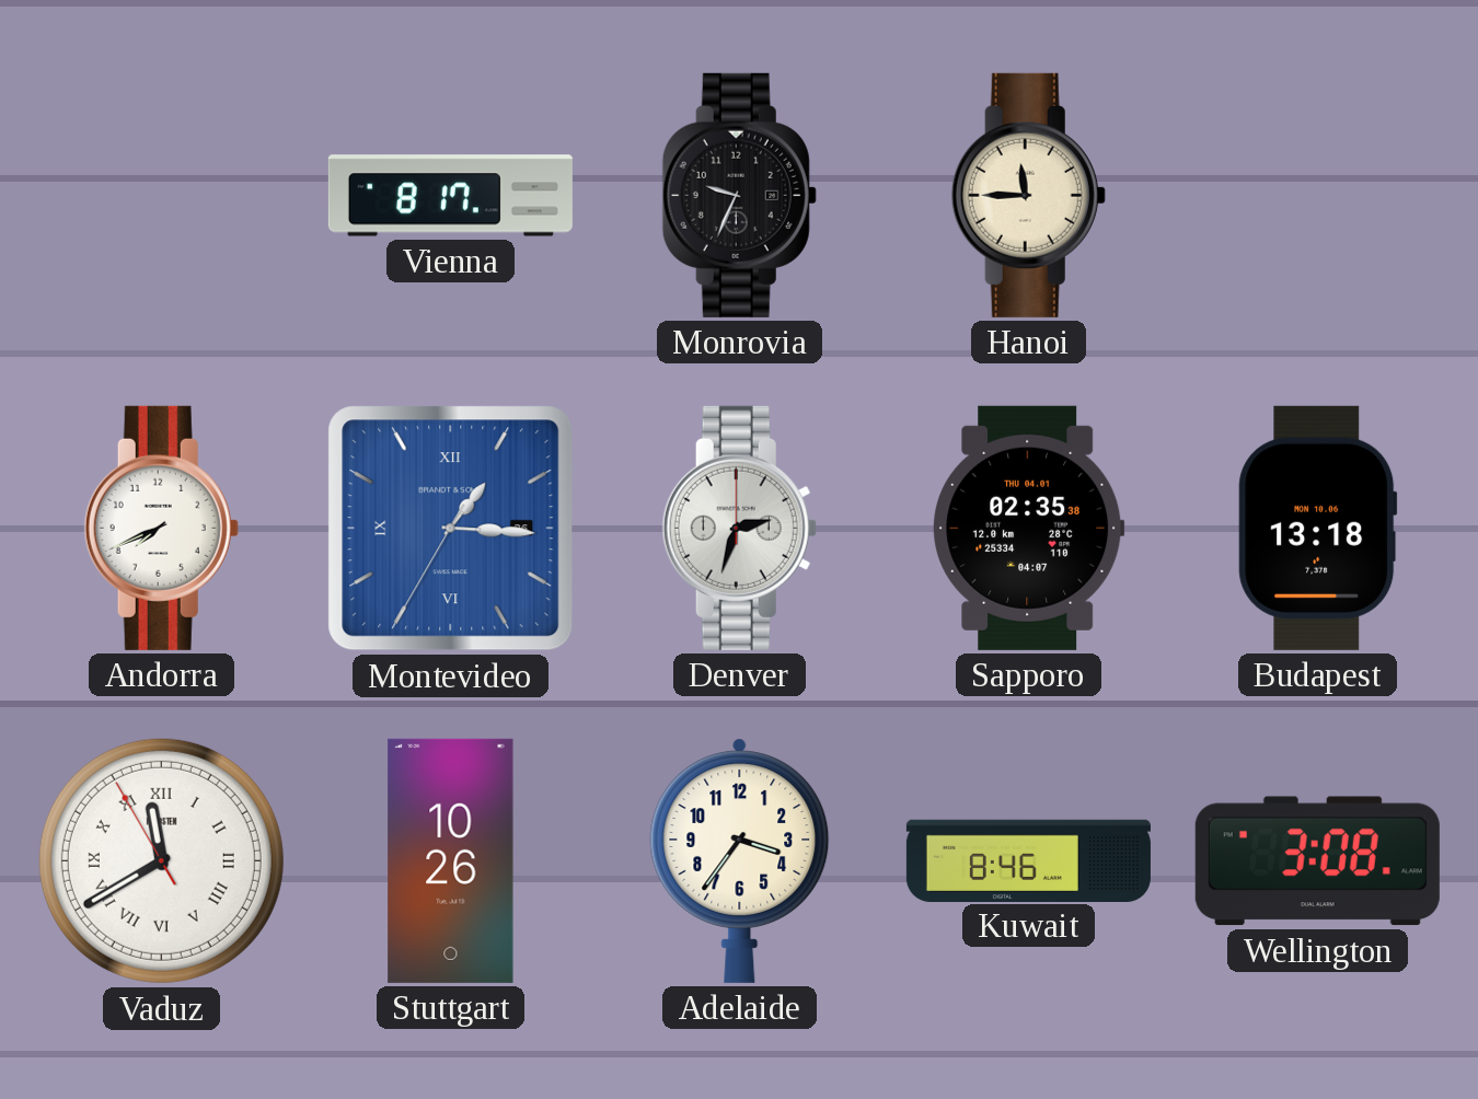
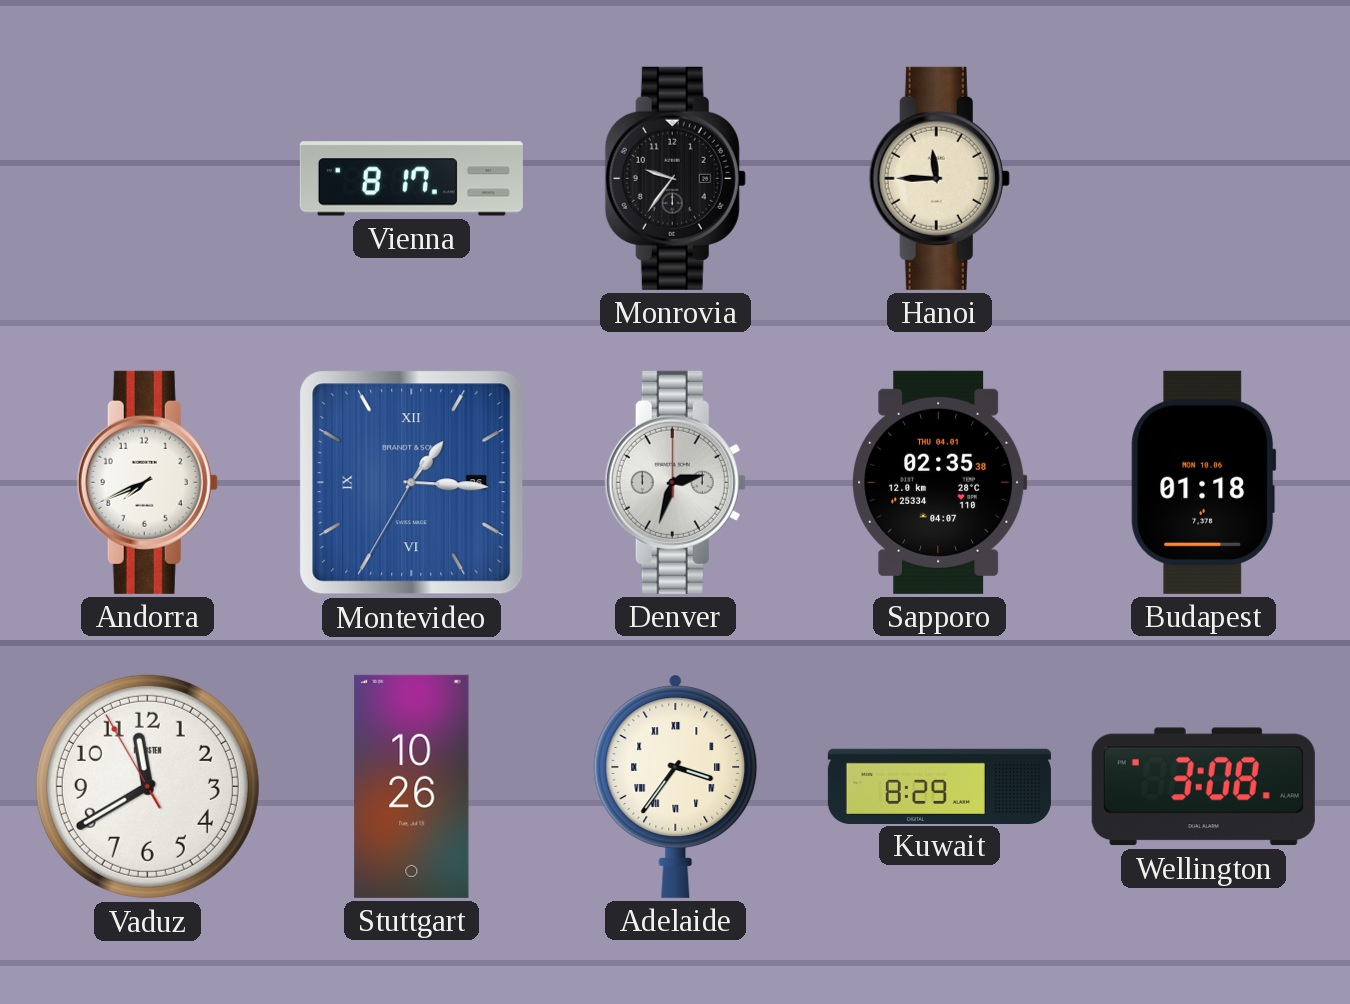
Monrovia: 9:34 -> 9:36 (675, 178)
Budapest: 13:18 -> 01:18 (1204, 482)
Vaduz numerals: Roman -> Arabic (147, 786)
Adelaide numerals: Arabic -> Roman (676, 786)
Kuwait: 8:46 -> 8:29 (939, 786)
